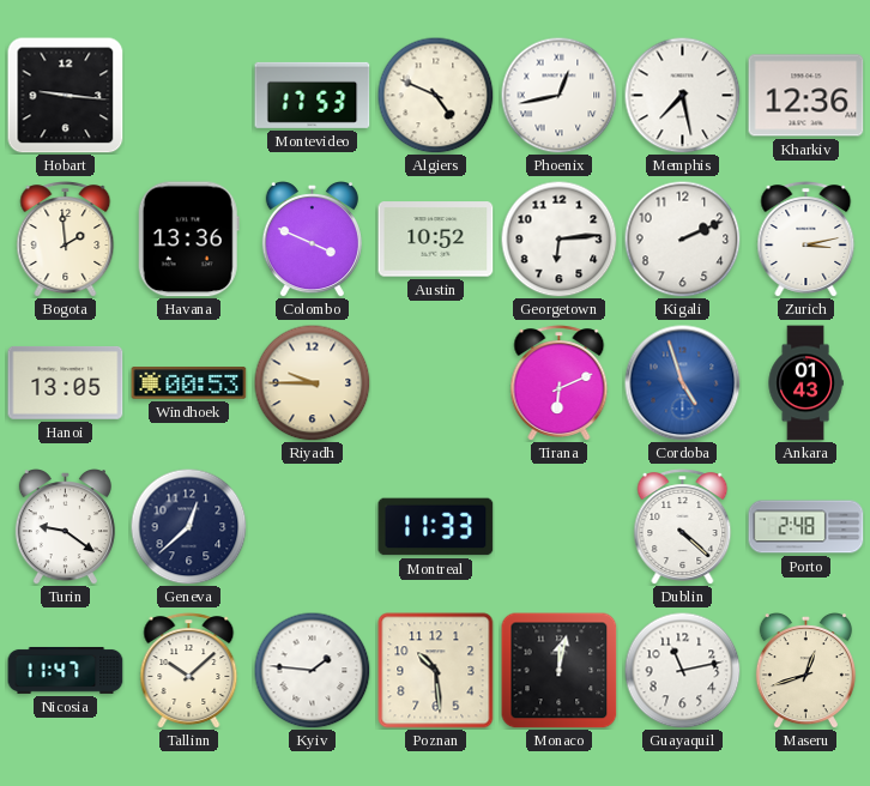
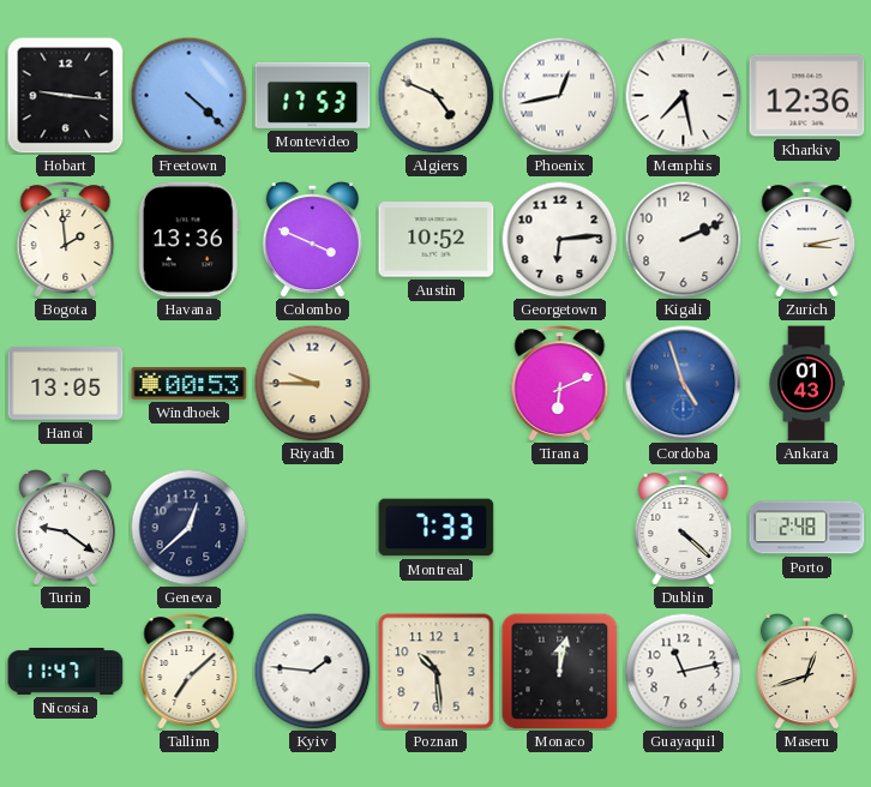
Freetown: none -> 4:22 (188, 95)
Montreal: 11:33 -> 7:33 (437, 528)
Tallinn: 10:08 -> 7:08 (190, 672)
